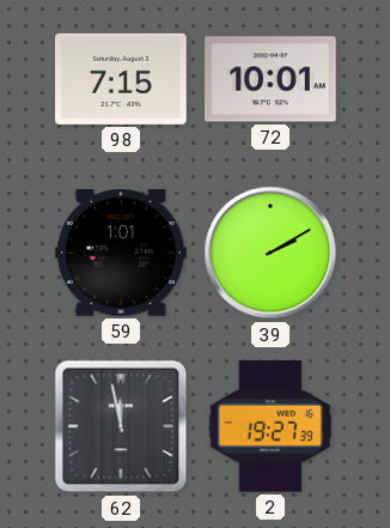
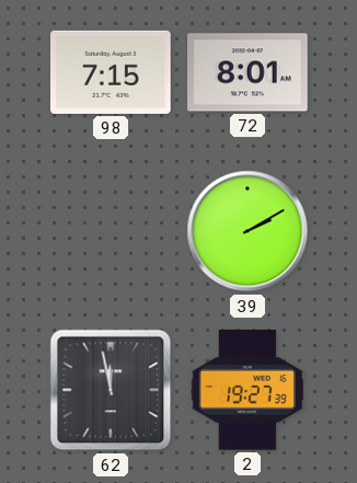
72: 10:01 -> 8:01 (247, 72)
59: 1:01 -> none (121, 253)
